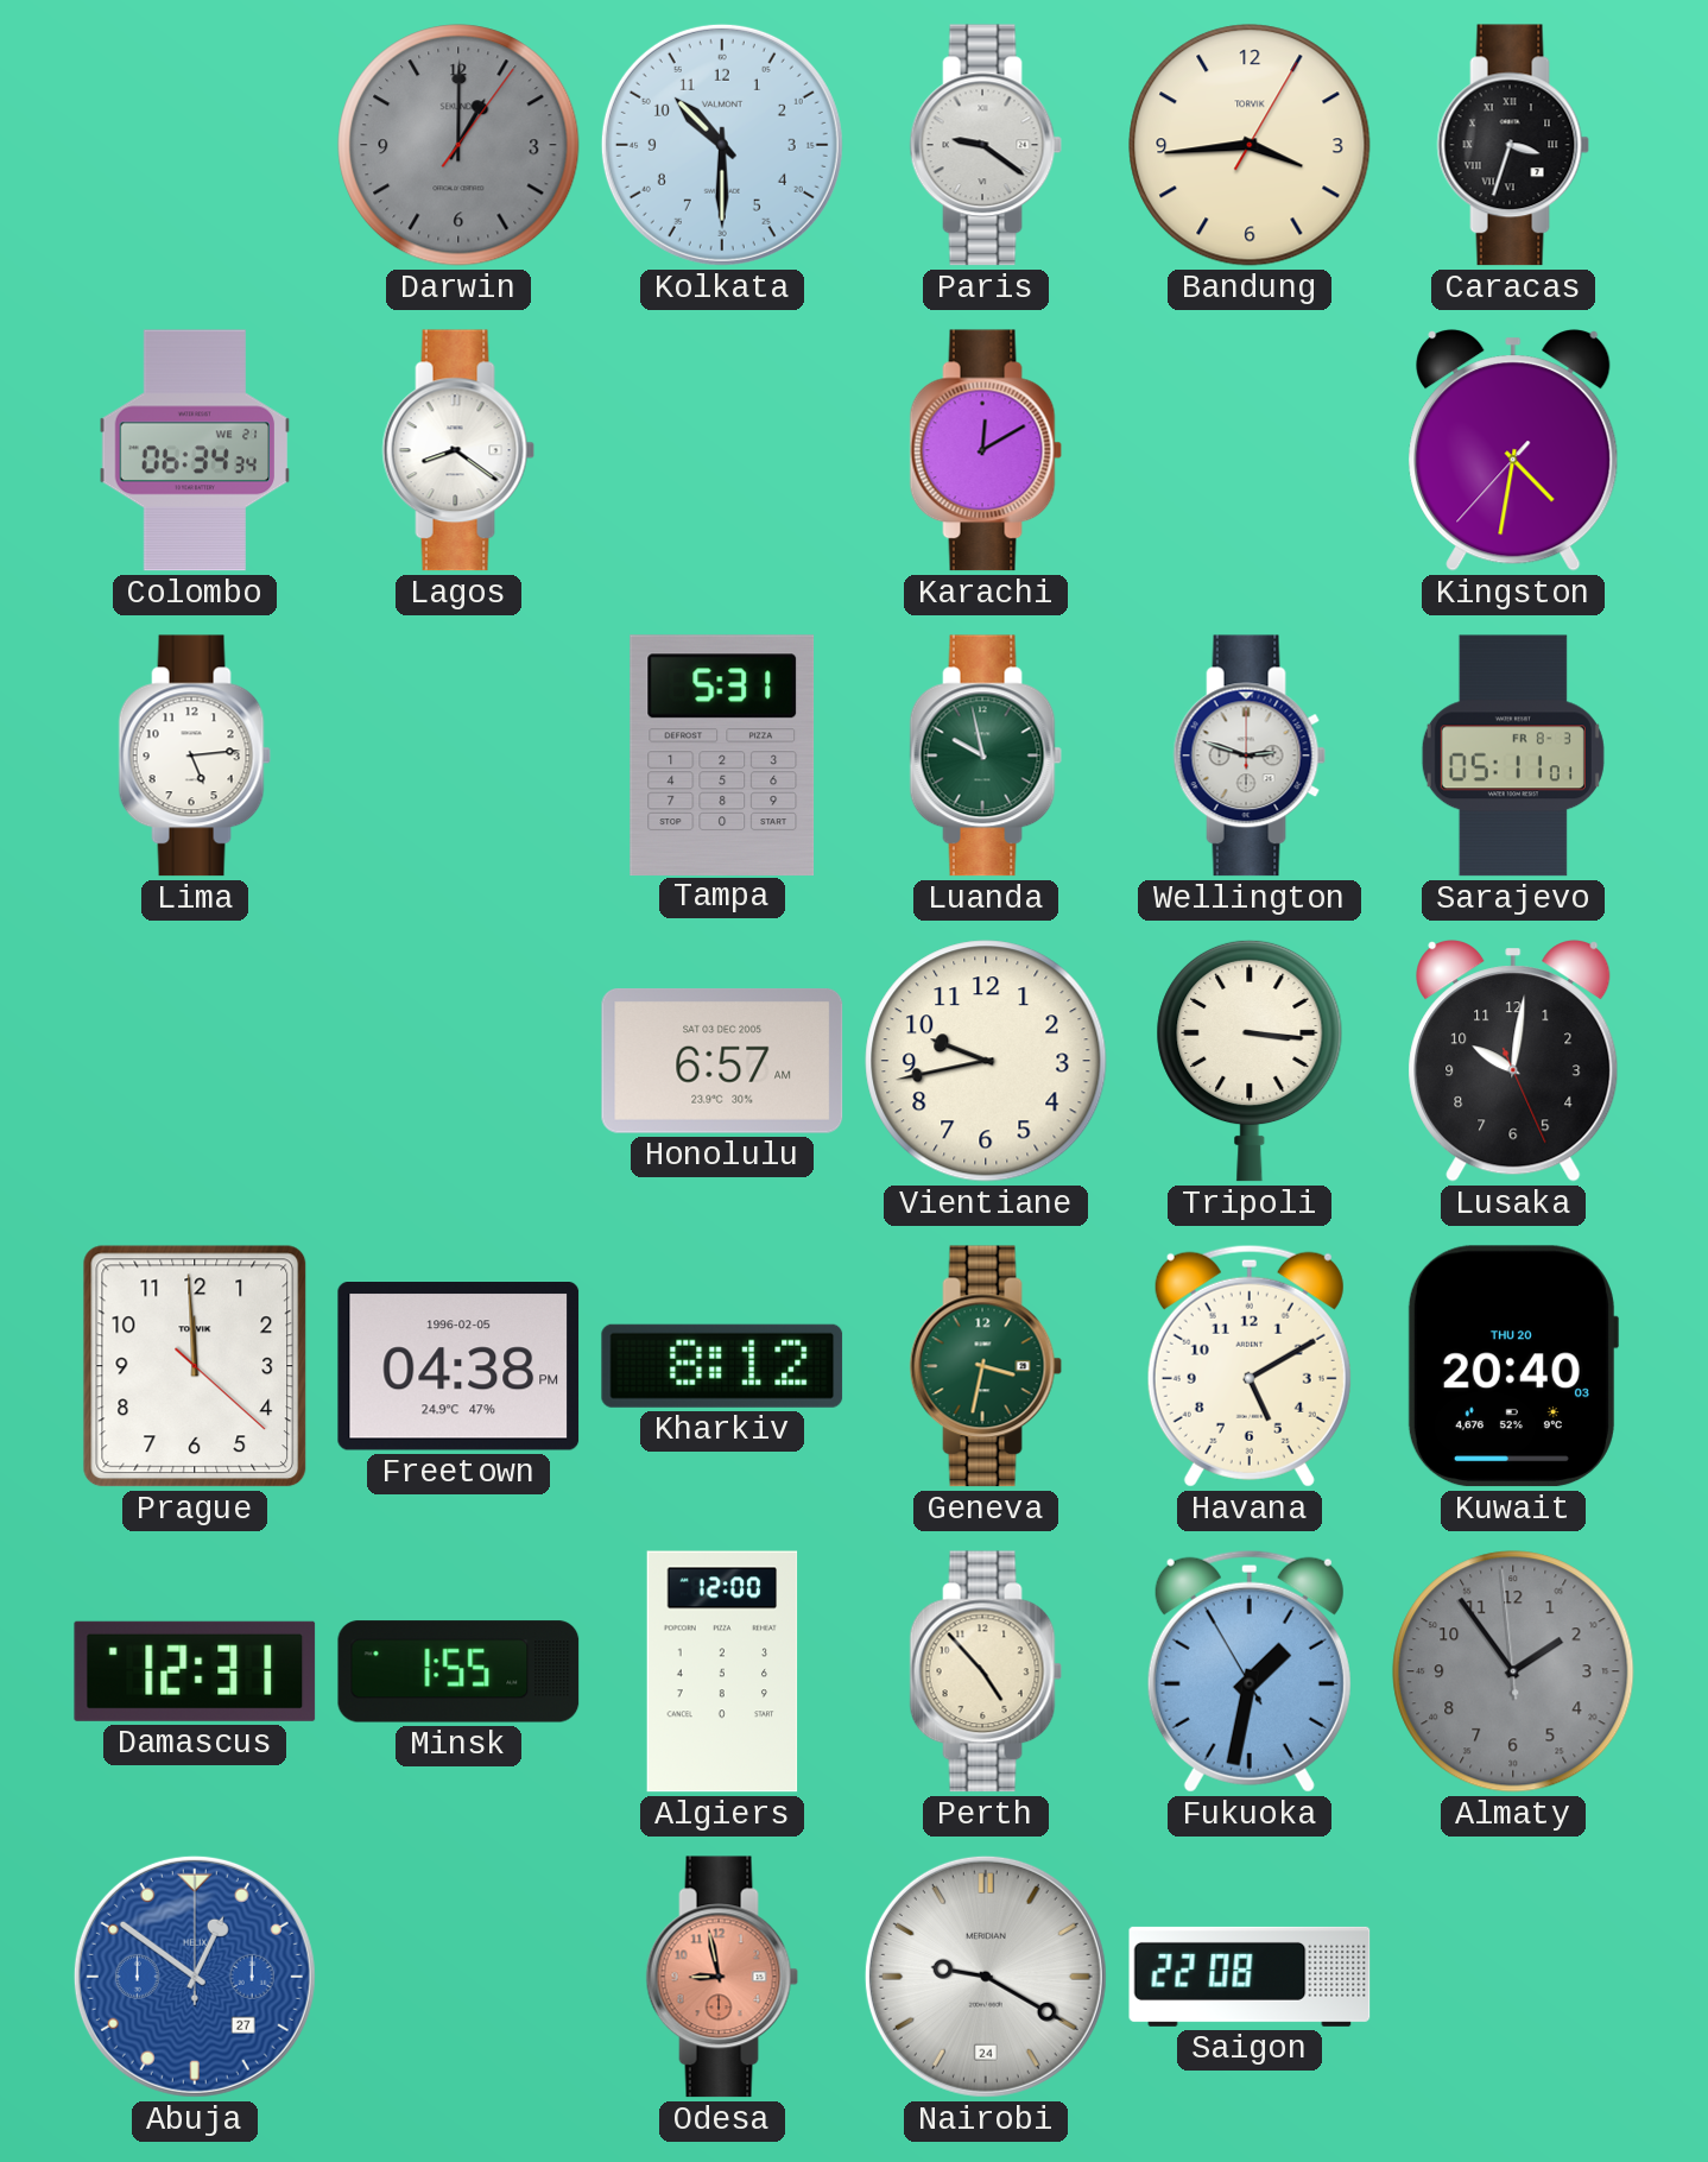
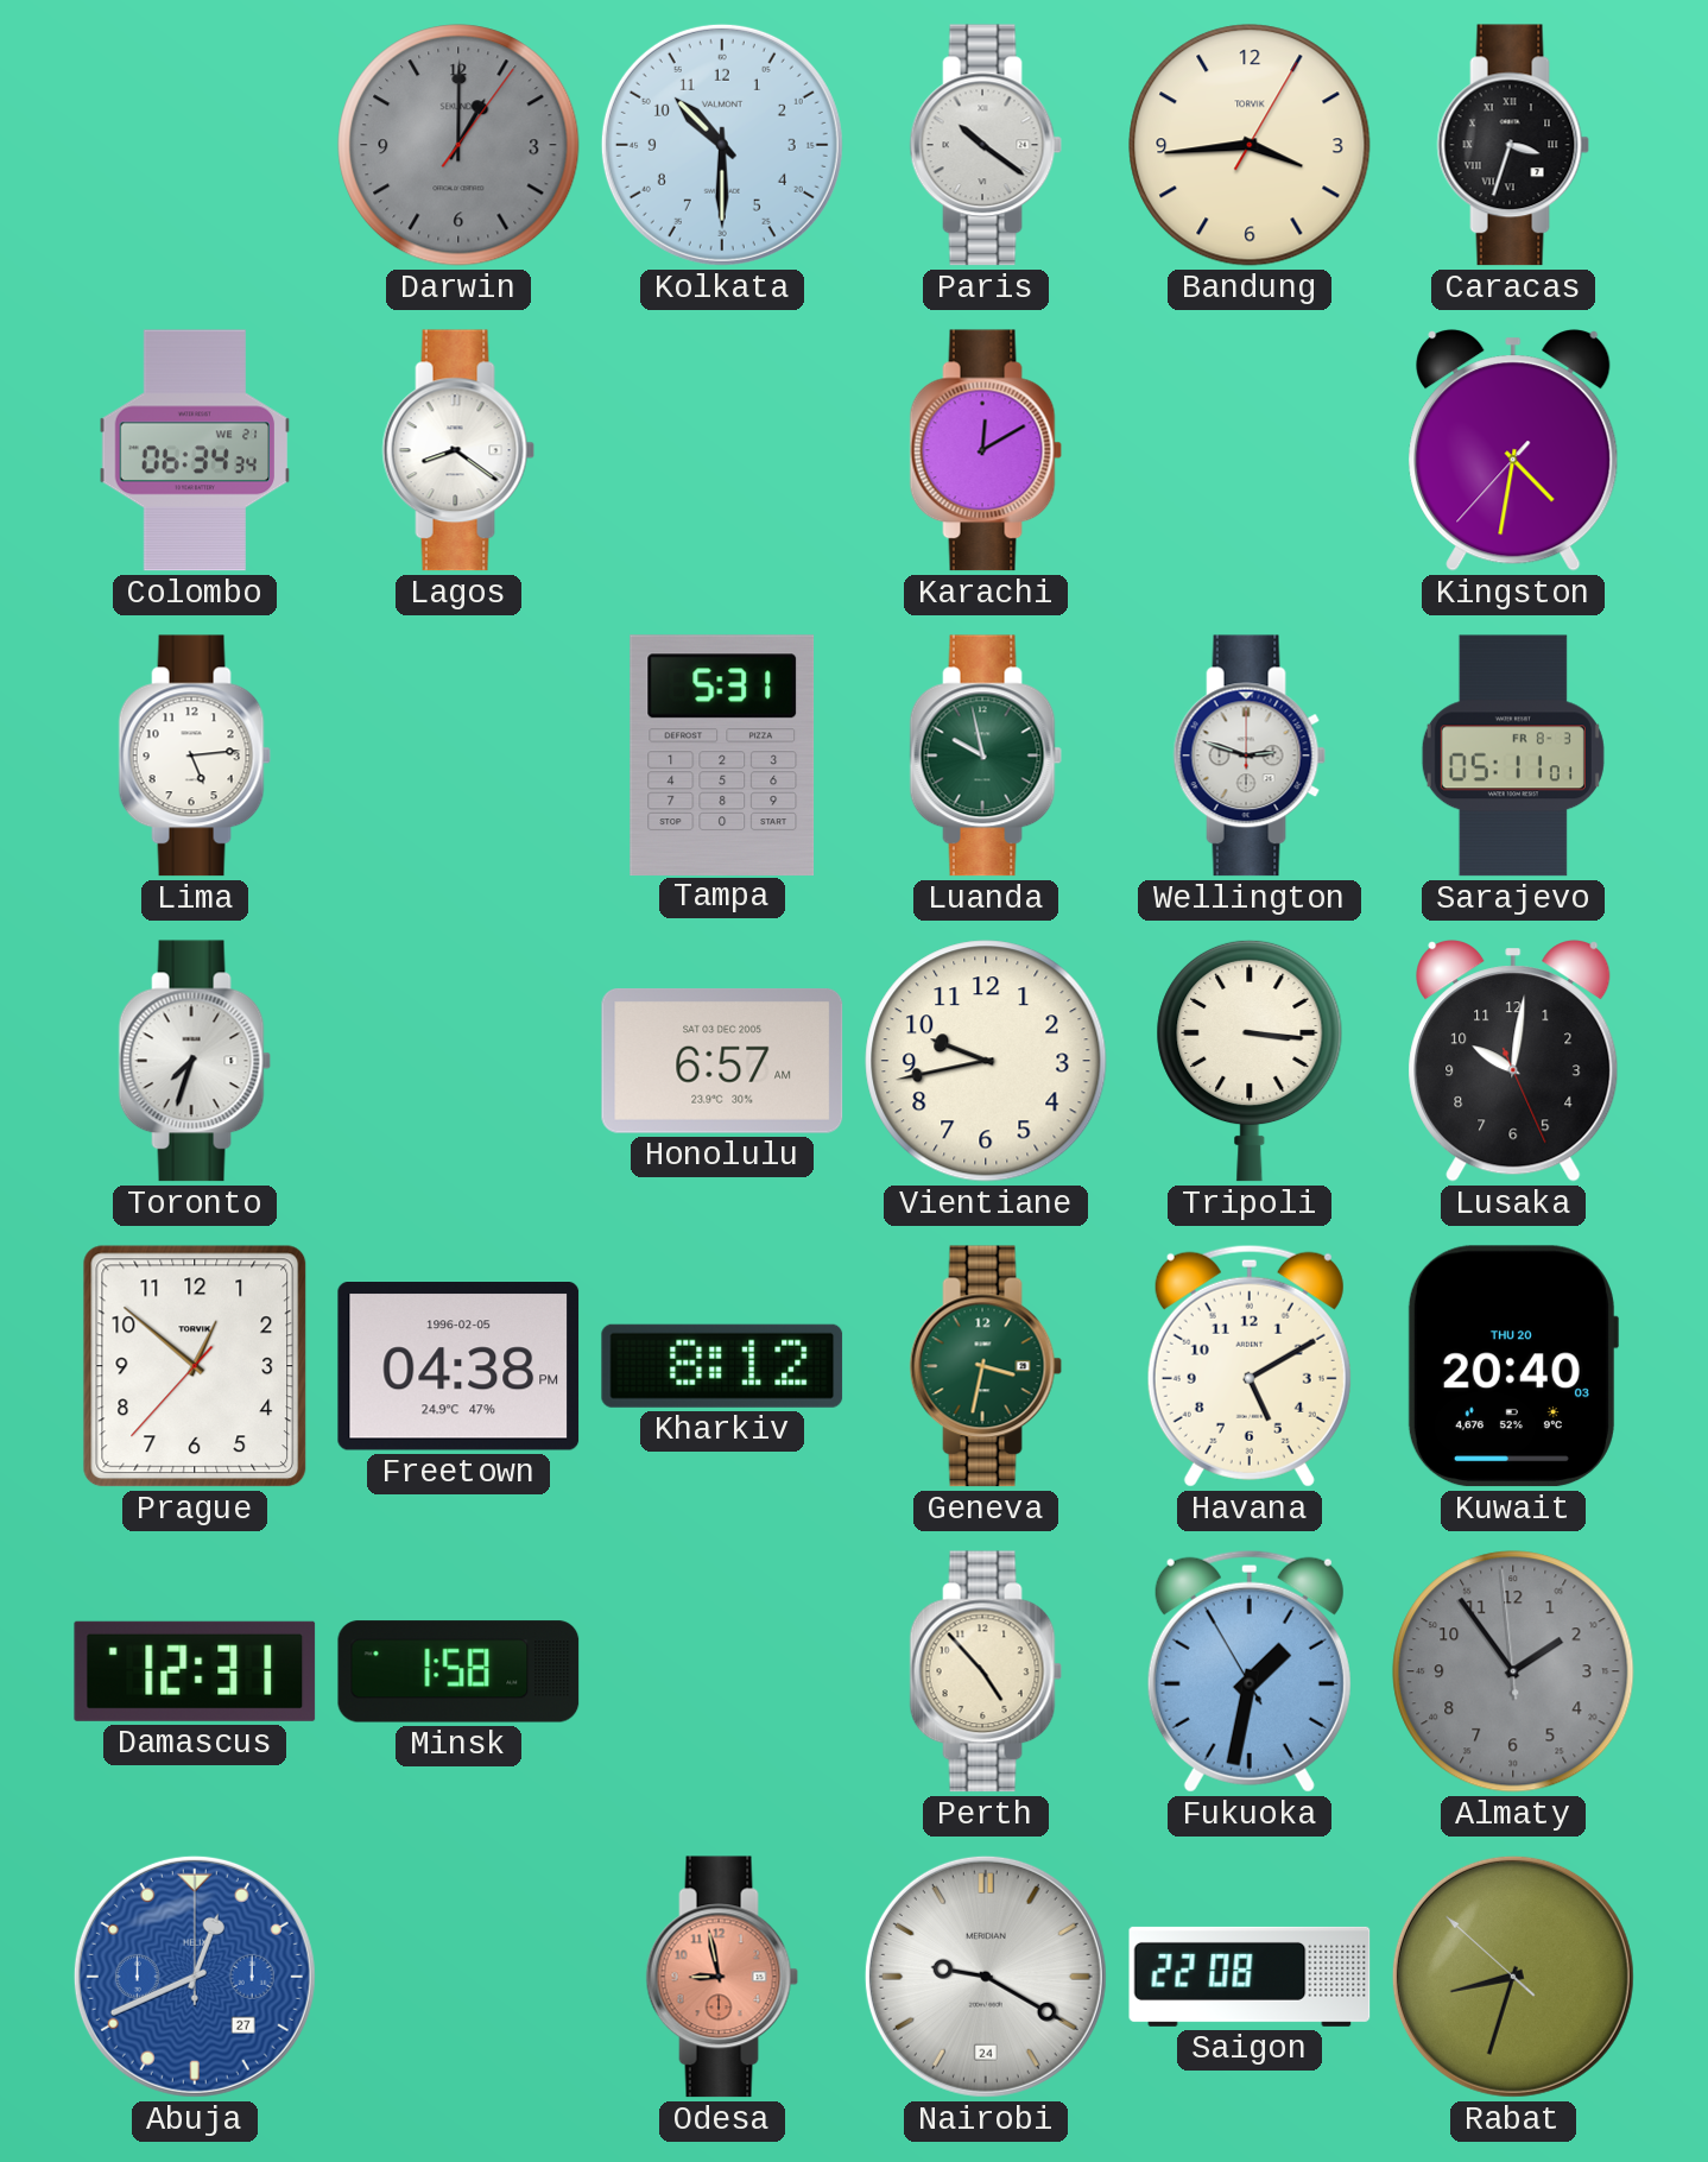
Paris: 9:21 -> 10:21 (986, 145)
Toronto: none -> 7:33 (195, 1061)
Prague: 11:59 -> 12:51 (195, 1366)
Minsk: 1:55 -> 1:58 (458, 1671)
Algiers: 12:00 -> none (722, 1671)
Abuja: 12:51 -> 12:41 (195, 1977)
Rabat: none -> 8:32 (1513, 1977)
